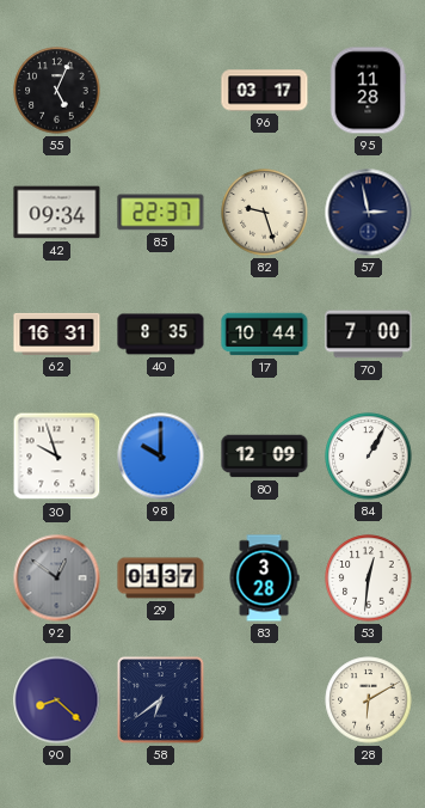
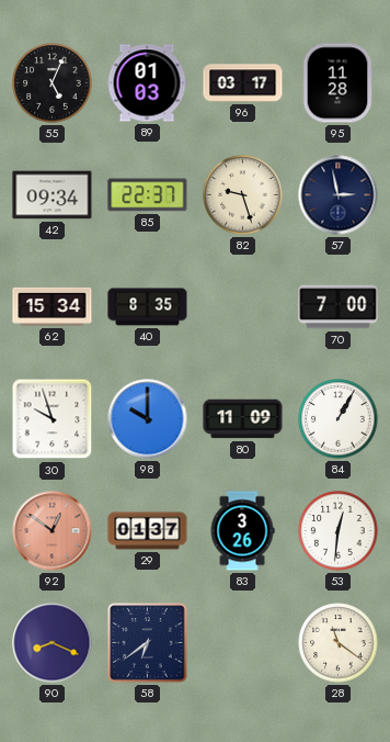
89: none -> 01:03 (147, 83)
62: 16:31 -> 15:34 (53, 306)
17: 10:44 -> none (265, 335)
80: 12:09 -> 11:09 (243, 419)
92 dial: grey -> salmon (53, 531)
83: 3:28 -> 3:26 (242, 531)
90: 8:22 -> 8:19 (53, 643)
28: 6:10 -> 11:21 (339, 643)
